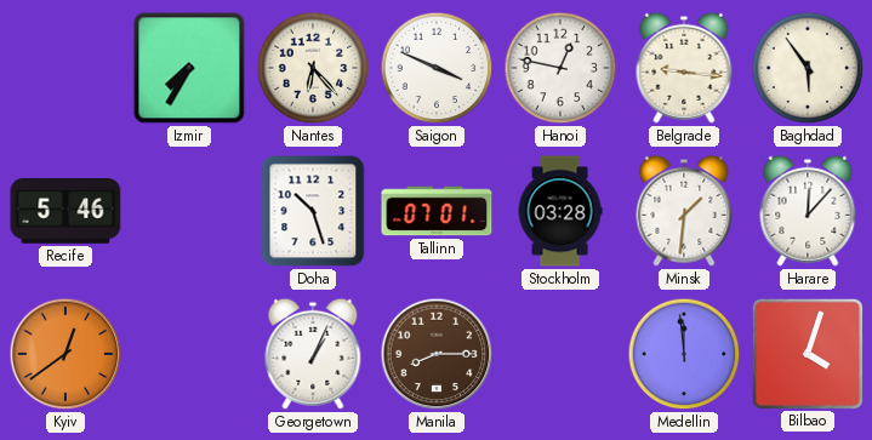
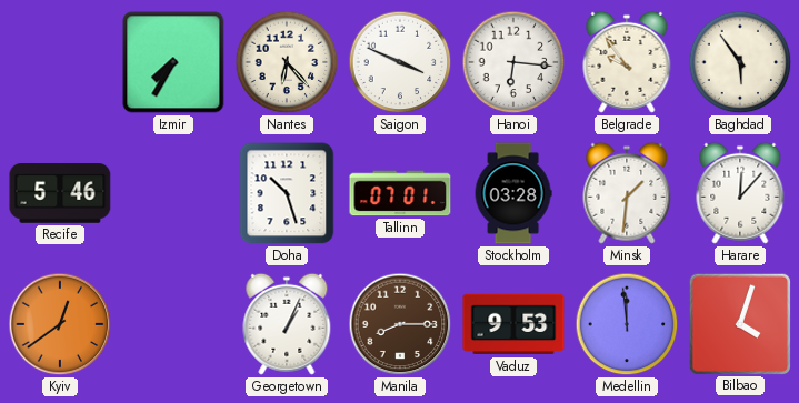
Hanoi: 12:47 -> 6:16 (513, 62)
Belgrade: 9:16 -> 9:54 (627, 62)
Vaduz: none -> 9:53 (513, 324)
